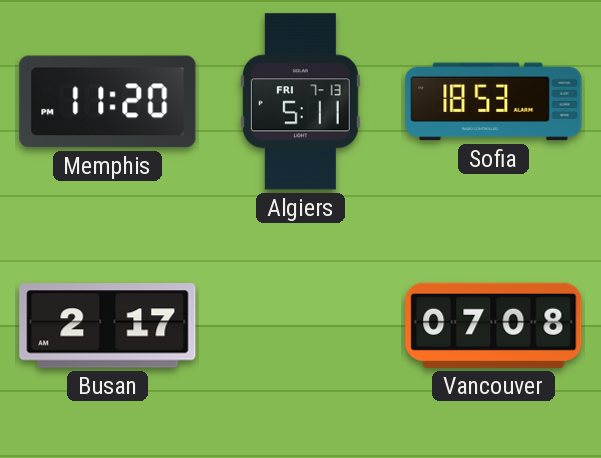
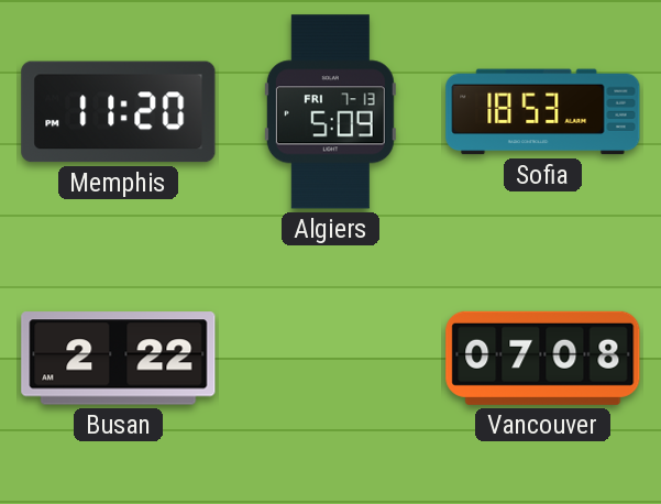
Algiers: 5:11 -> 5:09 (330, 112)
Busan: 2:17 -> 2:22 (119, 359)
